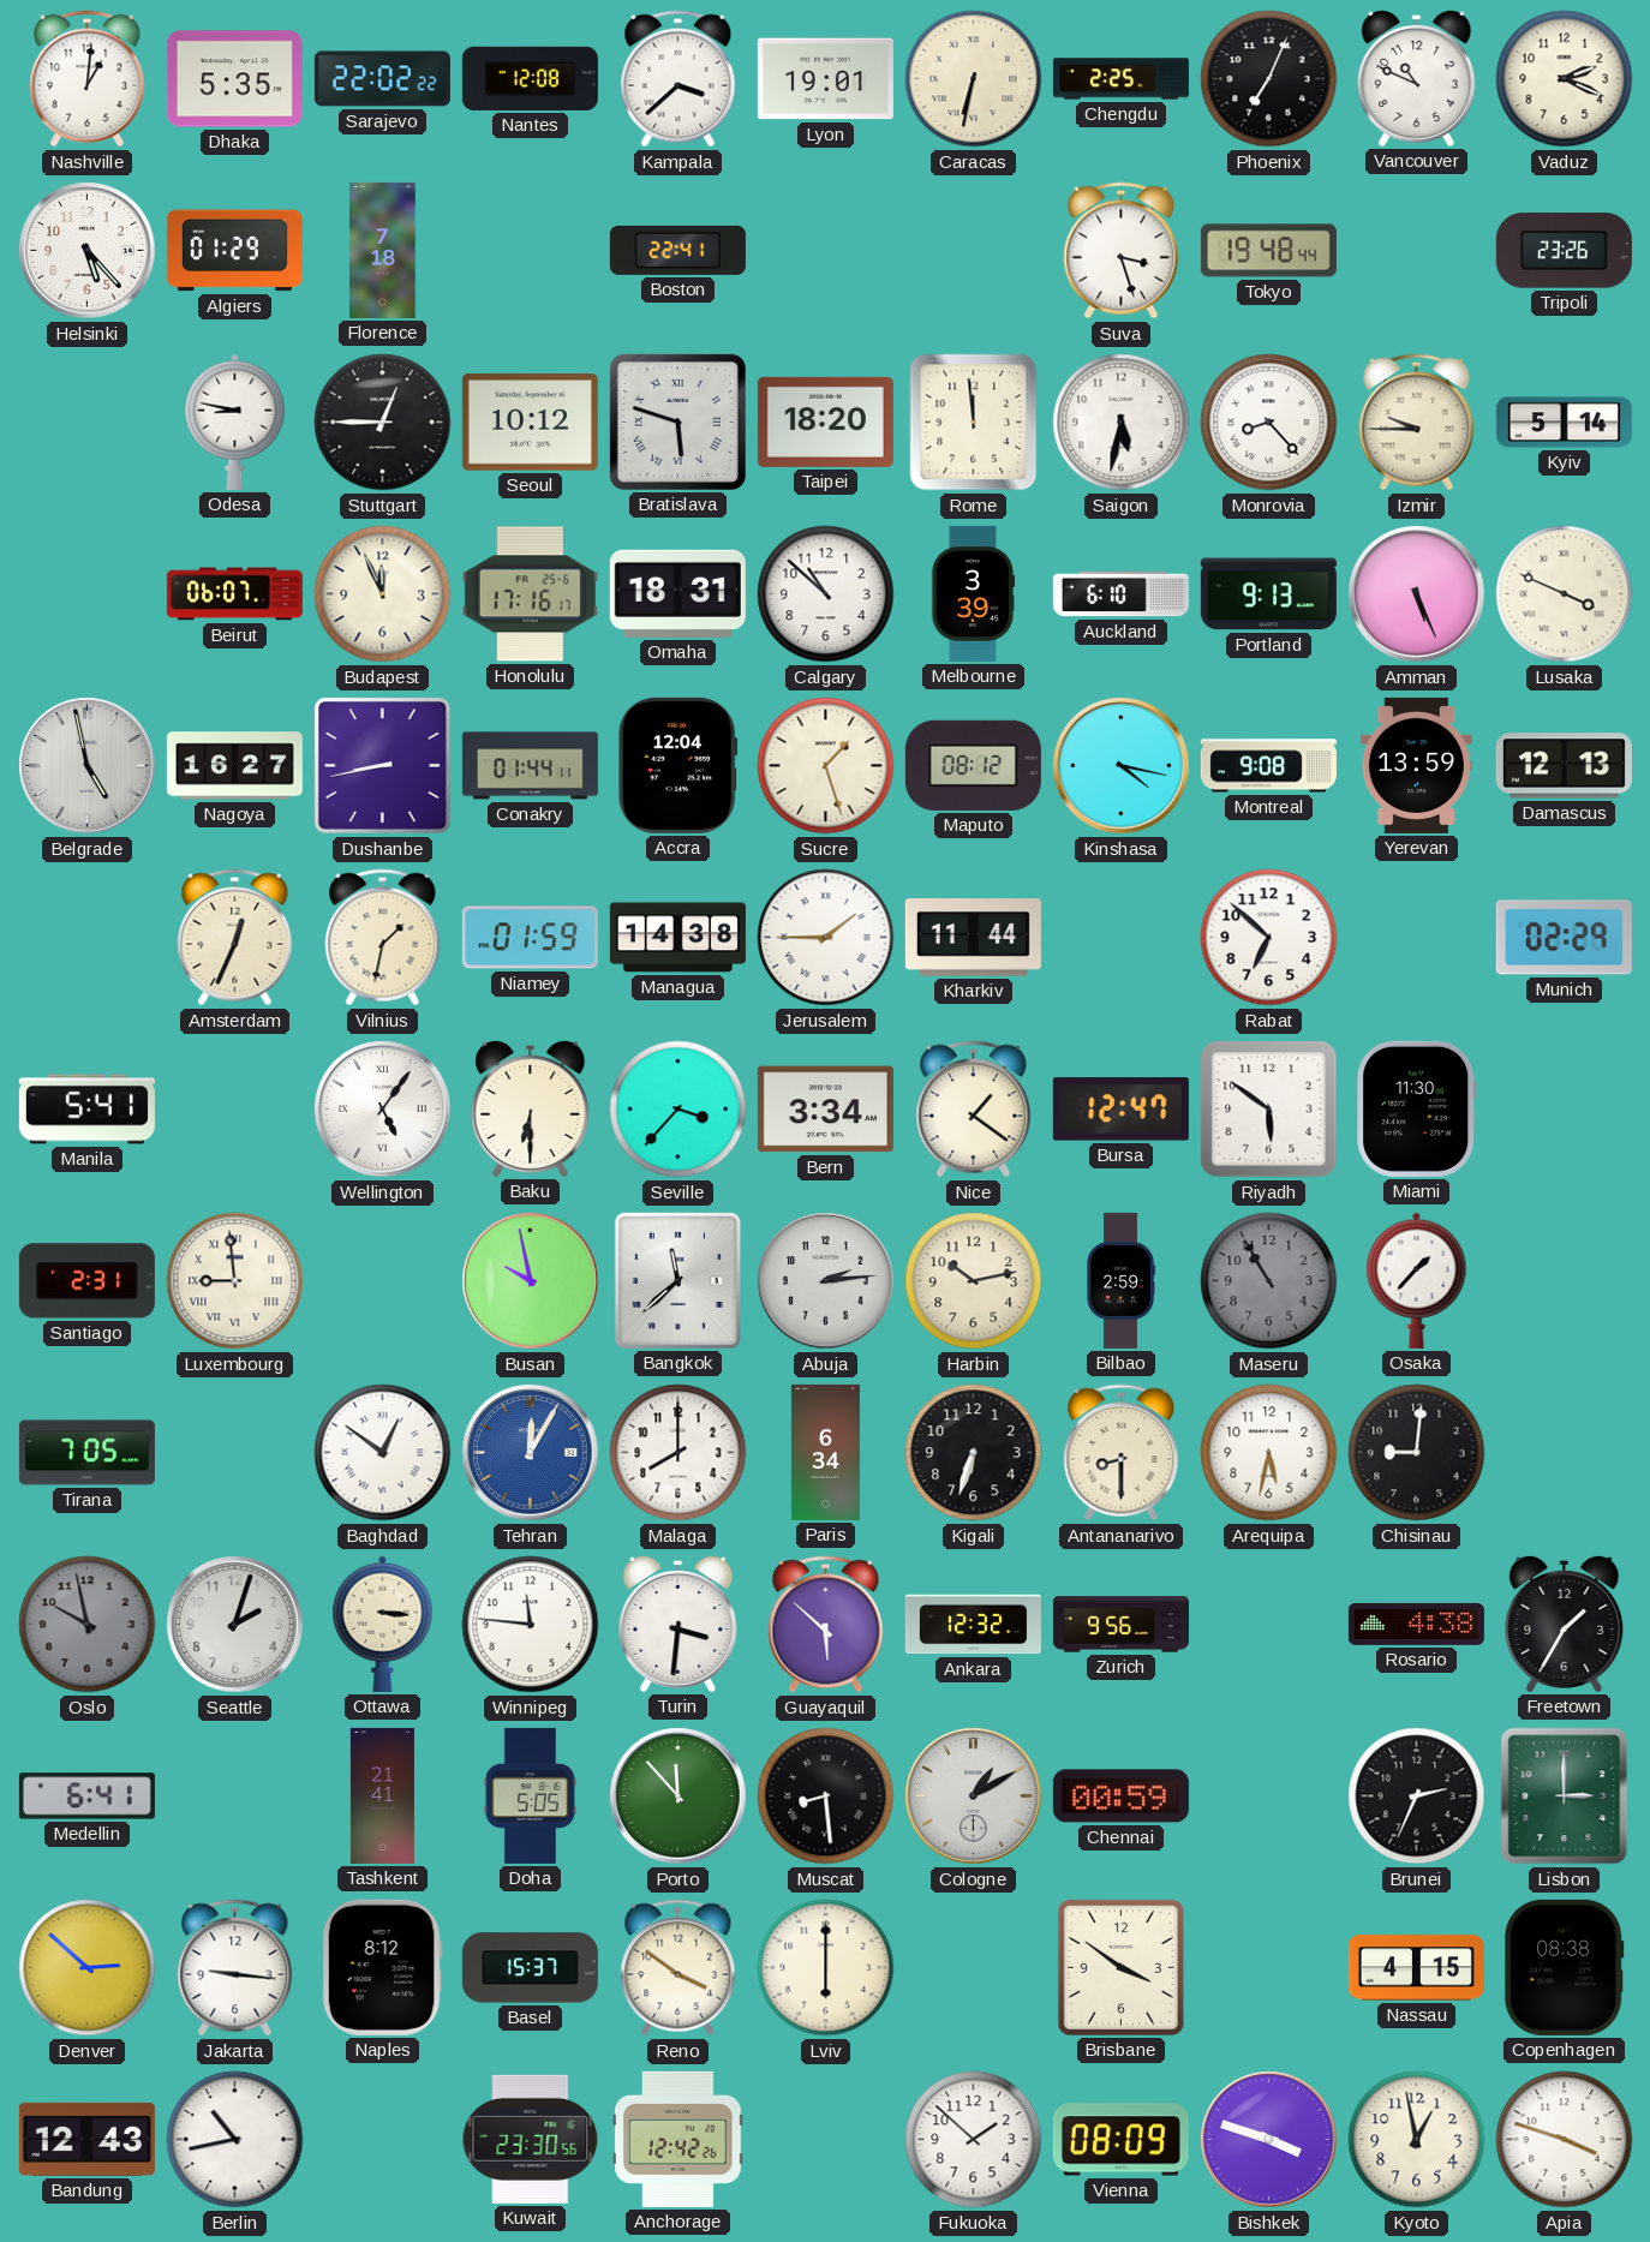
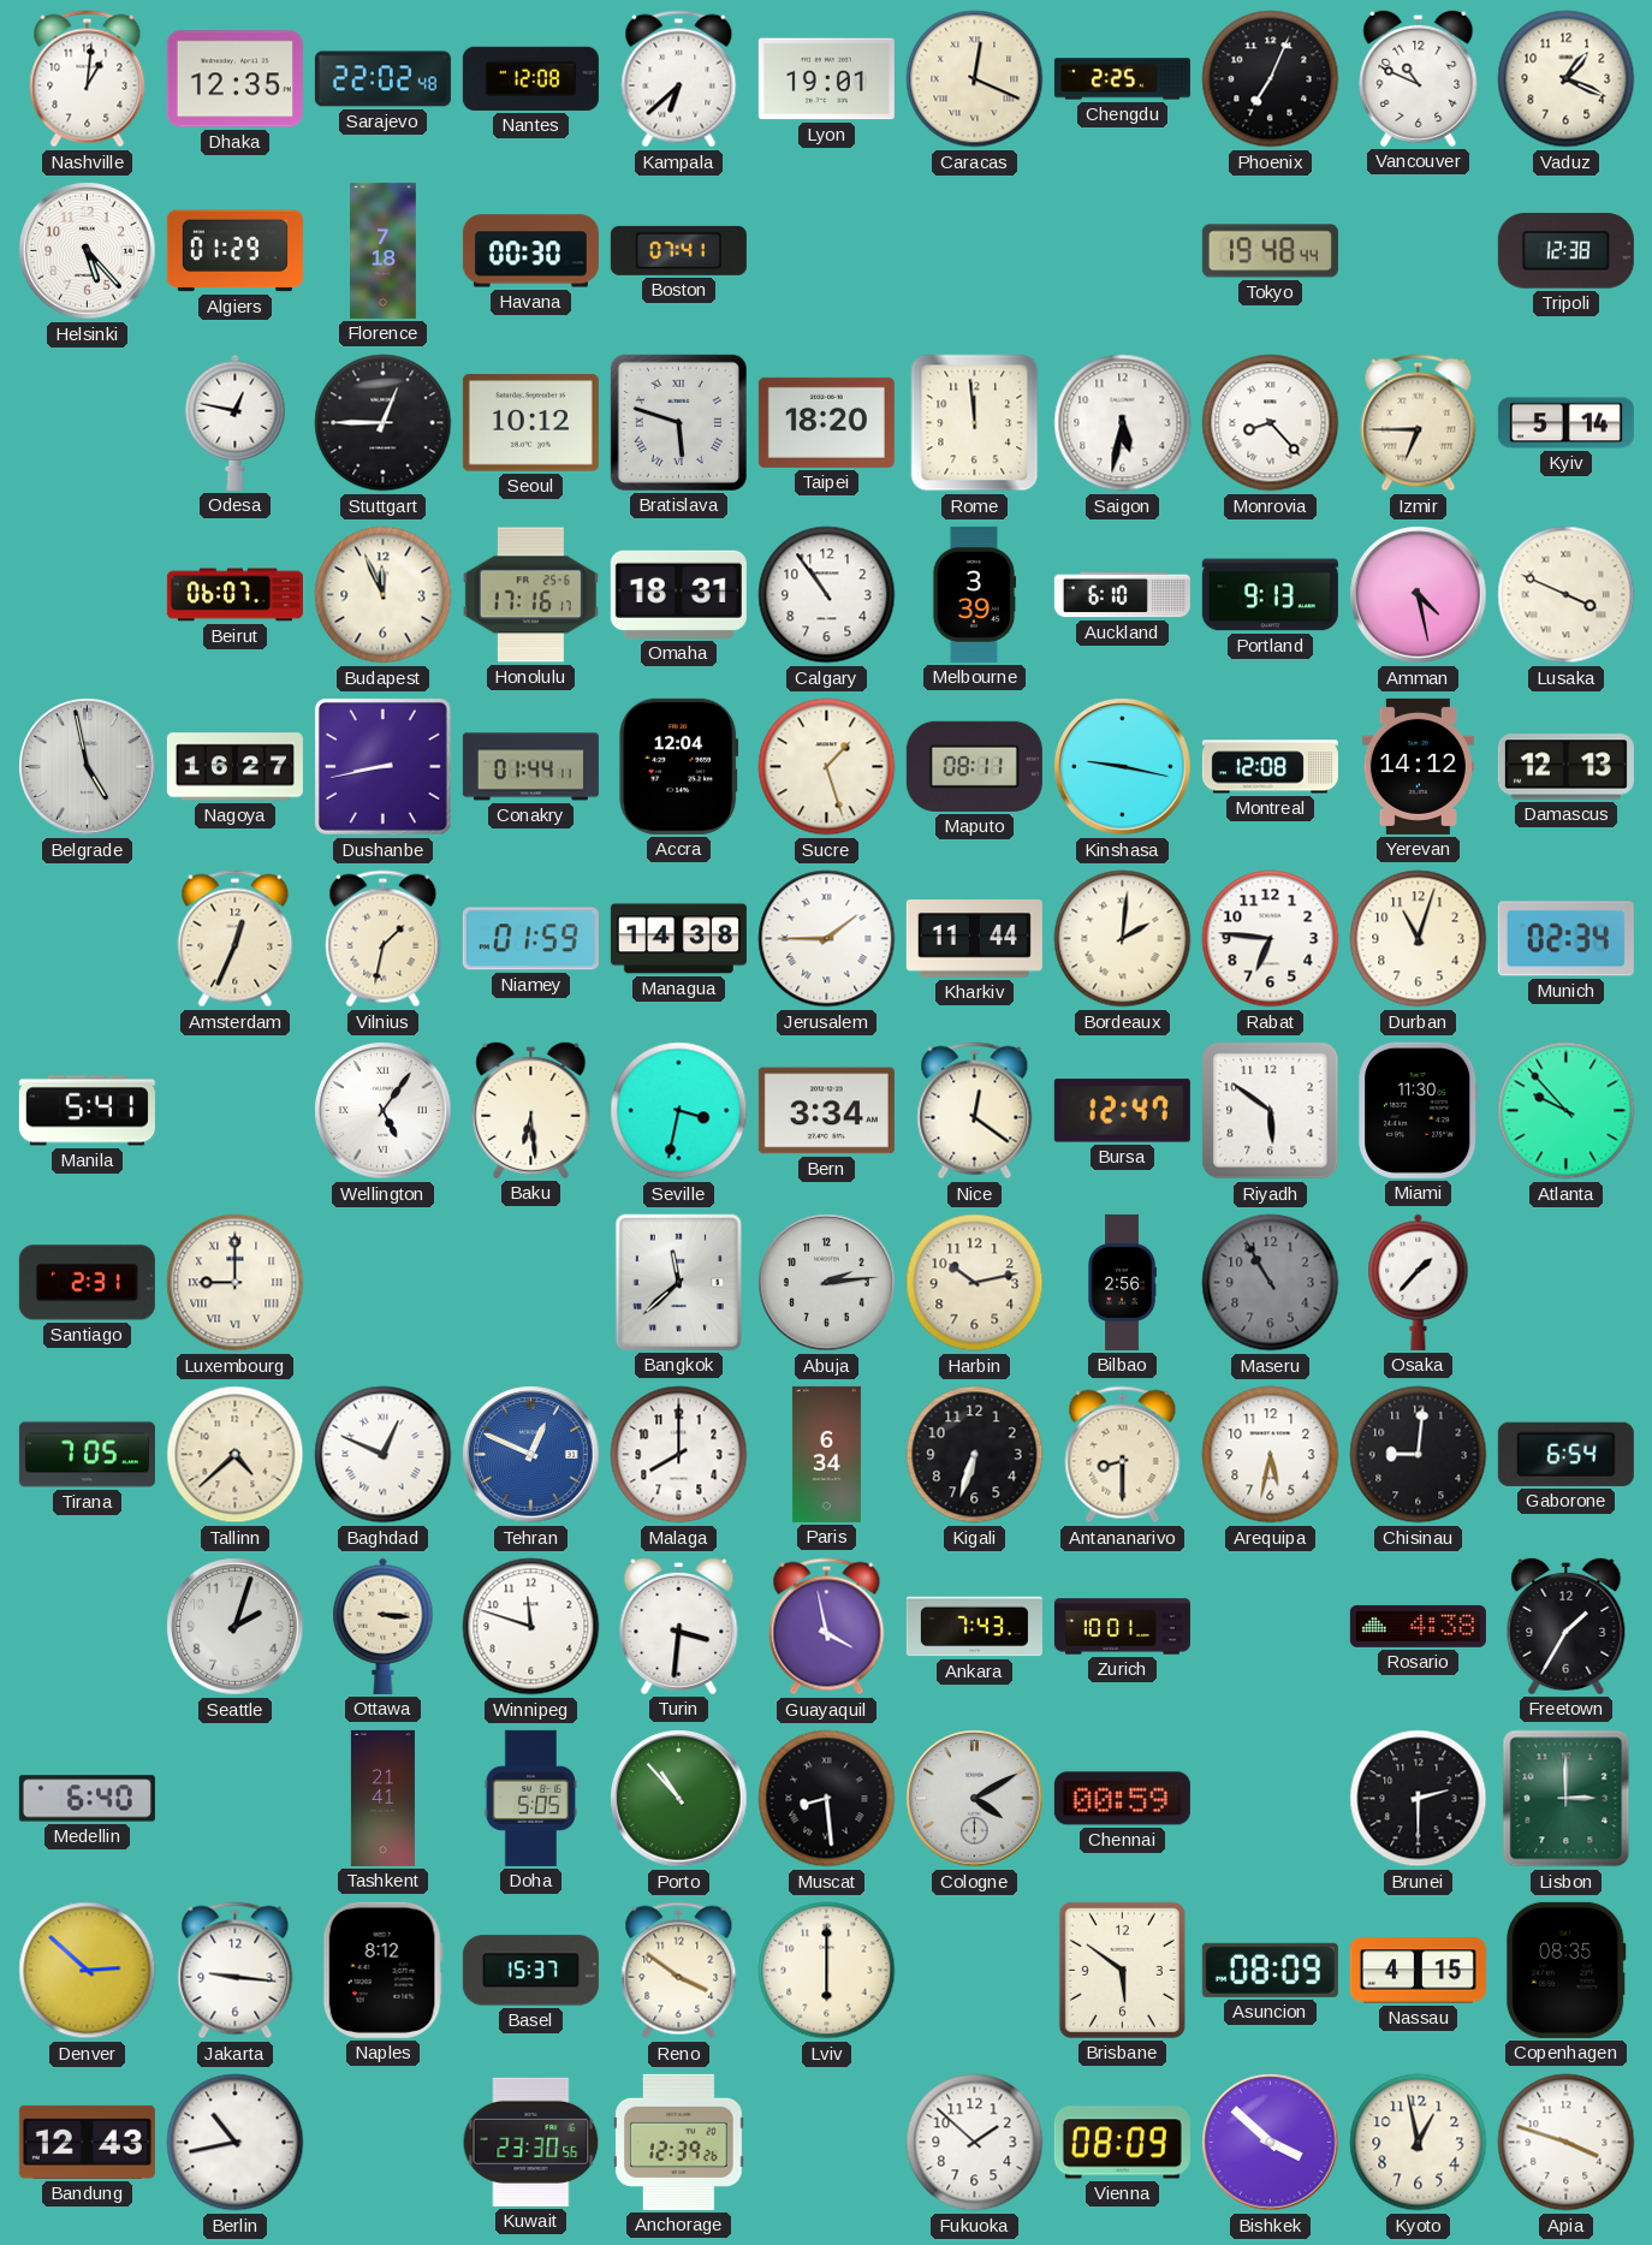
Dhaka: 5:35 -> 12:35 (234, 79)
Sarajevo: 22:02:22 -> 22:02:48 (382, 79)
Kampala: 3:38 -> 6:38 (679, 79)
Caracas: 6:32 -> 12:19 (975, 79)
Vaduz: 2:19 -> 1:19 (1567, 79)
Havana: none -> 00:30 (530, 251)
Boston: 22:41 -> 07:41 (678, 250)
Suva: 3:27 -> none (1122, 251)
Tripoli: 23:26 -> 12:38 (1565, 251)
Odesa: 8:47 -> 12:47 (236, 422)
Izmir: 9:45 -> 6:45 (1419, 423)
Calgary: 10:52 -> 10:54 (827, 595)
Amman: 5:26 -> 4:28 (1419, 595)
Maputo: 08:12 -> 08:11 (974, 766)
Kinshasa: 4:17 -> 9:17 (1123, 767)
Montreal: 9:08 -> 12:08 (1270, 767)
Yerevan: 13:59 -> 14:12 (1418, 766)
Bordeaux: none -> 2:01 (1123, 939)
Rabat: 6:52 -> 6:46 (1271, 939)
Durban: none -> 11:03 (1419, 939)
Munich: 02:29 -> 02:34 (1565, 939)
Baku: 6:30 -> 6:29 (531, 1110)
Seville: 3:37 -> 3:32 (679, 1111)
Nice: 1:21 -> 12:21 (975, 1111)
Atlanta: none -> 9:53 (1567, 1111)
Luxembourg: 8:59 -> 9:00 (236, 1283)
Busan: 9:58 -> none (531, 1281)
Bilbao: 2:59 -> 2:56 (1122, 1282)
Tallinn: none -> 4:38 (236, 1455)
Baghdad: 12:51 -> 12:49 (384, 1455)
Tehran: 12:05 -> 12:49 (531, 1455)
Gaborone: none -> 6:54 (1565, 1454)
Oslo: 9:58 -> none (88, 1625)
Winnipeg: 11:46 -> 11:48 (531, 1627)
Guayaquil: 5:52 -> 3:58 (827, 1627)
Ankara: 12:32 -> 7:43 (974, 1627)
Zurich: 9:56 -> 10:01 (1122, 1627)
Medellin: 6:41 -> 6:40 (87, 1799)
Porto: 11:53 -> 10:53 (679, 1799)
Cologne: 1:10 -> 4:10 (975, 1799)
Brunei: 2:34 -> 2:30 (1419, 1799)
Brisbane: 3:51 -> 5:51 (1122, 1970)
Asuncion: none -> 08:09 (1270, 1970)
Copenhagen: 08:38 -> 08:35 (1565, 1970)
Anchorage: 12:42 -> 12:39 (679, 2142)
Bishkek: 3:48 -> 3:52 (1271, 2143)
